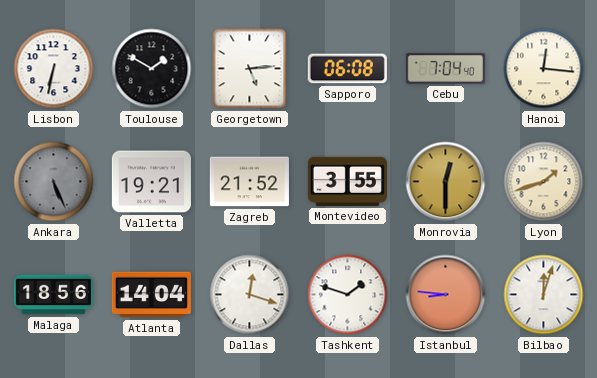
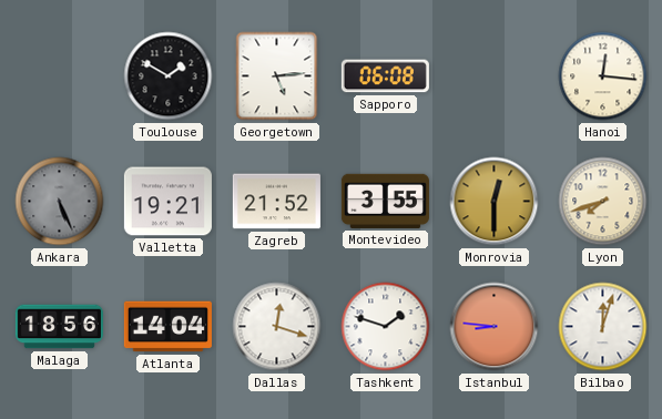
Lisbon: 6:32 -> none (54, 69)
Cebu: 7:04 -> none (445, 69)
Lyon: 1:42 -> 7:42 (603, 202)
